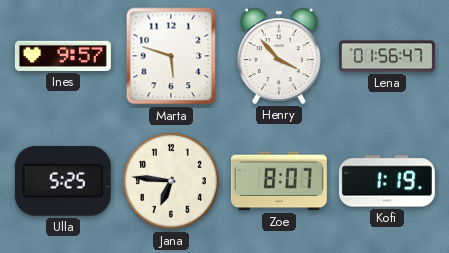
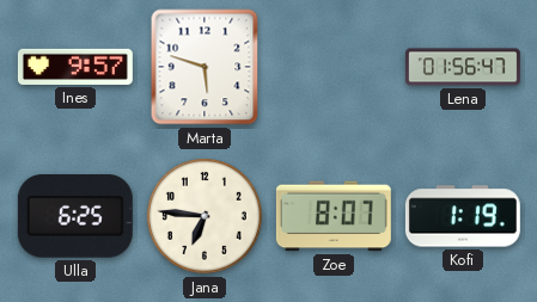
Henry: 3:53 -> none (280, 56)
Ulla: 5:25 -> 6:25 (75, 217)
